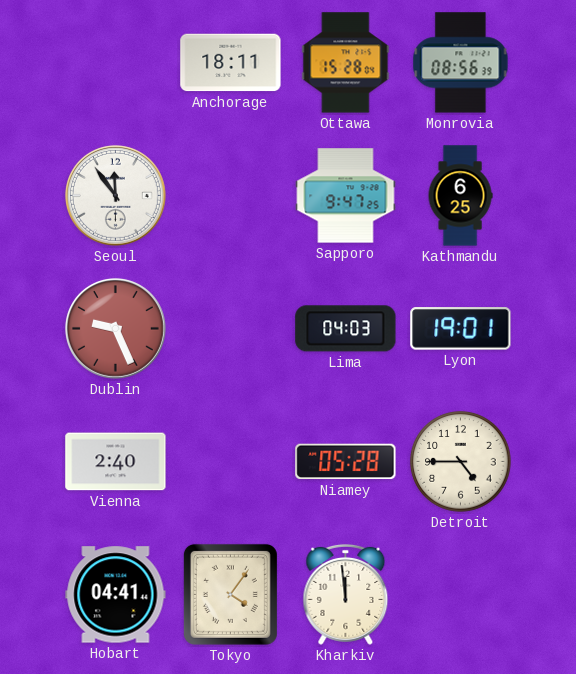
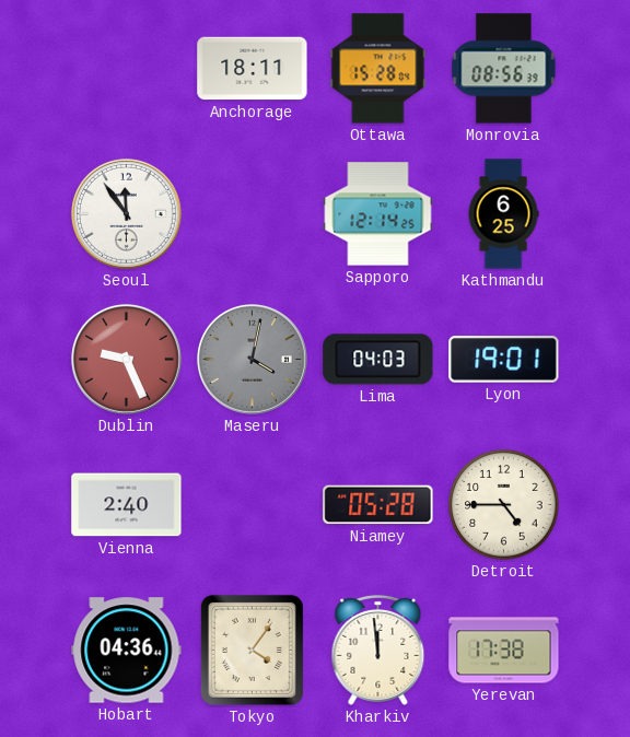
Sapporo: 9:47 -> 12:14 (378, 214)
Maseru: none -> 4:02 (252, 359)
Hobart: 04:41 -> 04:36 (127, 651)
Yerevan: none -> 17:38 (504, 651)
